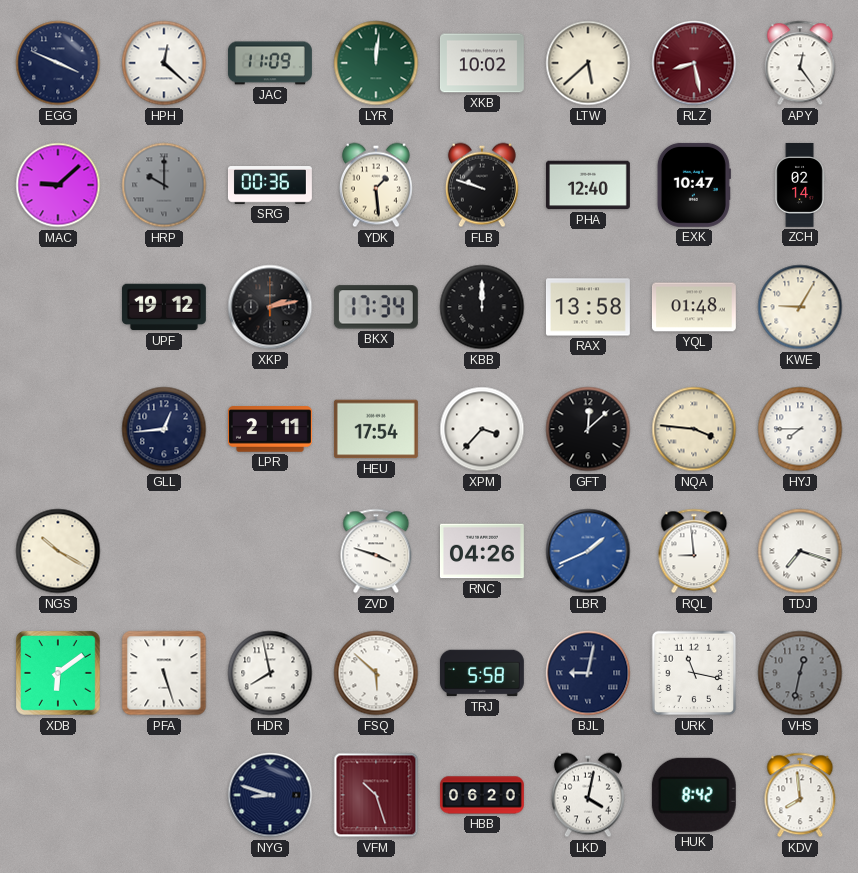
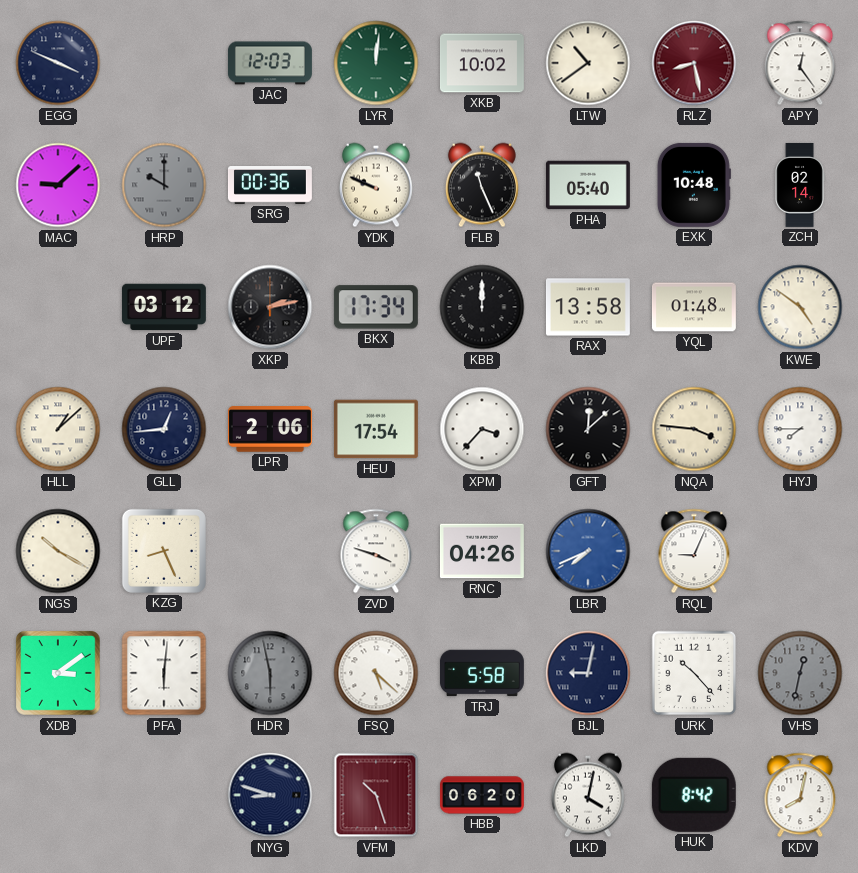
HPH: 12:22 -> none (164, 63)
JAC: 11:09 -> 12:03 (270, 63)
LTW: 5:38 -> 10:39 (588, 63)
YDK: 1:29 -> 9:49 (376, 185)
FLB: 9:48 -> 11:26 (482, 185)
PHA: 12:40 -> 05:40 (588, 185)
EXK: 10:47 -> 10:48 (694, 185)
UPF: 19:12 -> 03:12 (164, 307)
KWE: 9:05 -> 4:51 (800, 307)
HLL: none -> 1:08 (58, 429)
LPR: 2:11 -> 2:06 (270, 429)
KZG: none -> 8:26 (164, 551)
LBR: 1:41 -> 7:41 (588, 551)
RQL: 8:59 -> 9:04 (694, 551)
TDJ: 7:18 -> none (800, 551)
XDB: 6:09 -> 3:09 (58, 673)
PFA: 5:27 -> 6:01 (164, 673)
HDR: 7:58 -> 5:58 (270, 673)
HDR dial: white -> grey (270, 673)
FSQ: 5:52 -> 5:22 (376, 673)
URK: 11:17 -> 10:23 (694, 673)
KDV: 7:59 -> 8:02 (800, 795)
